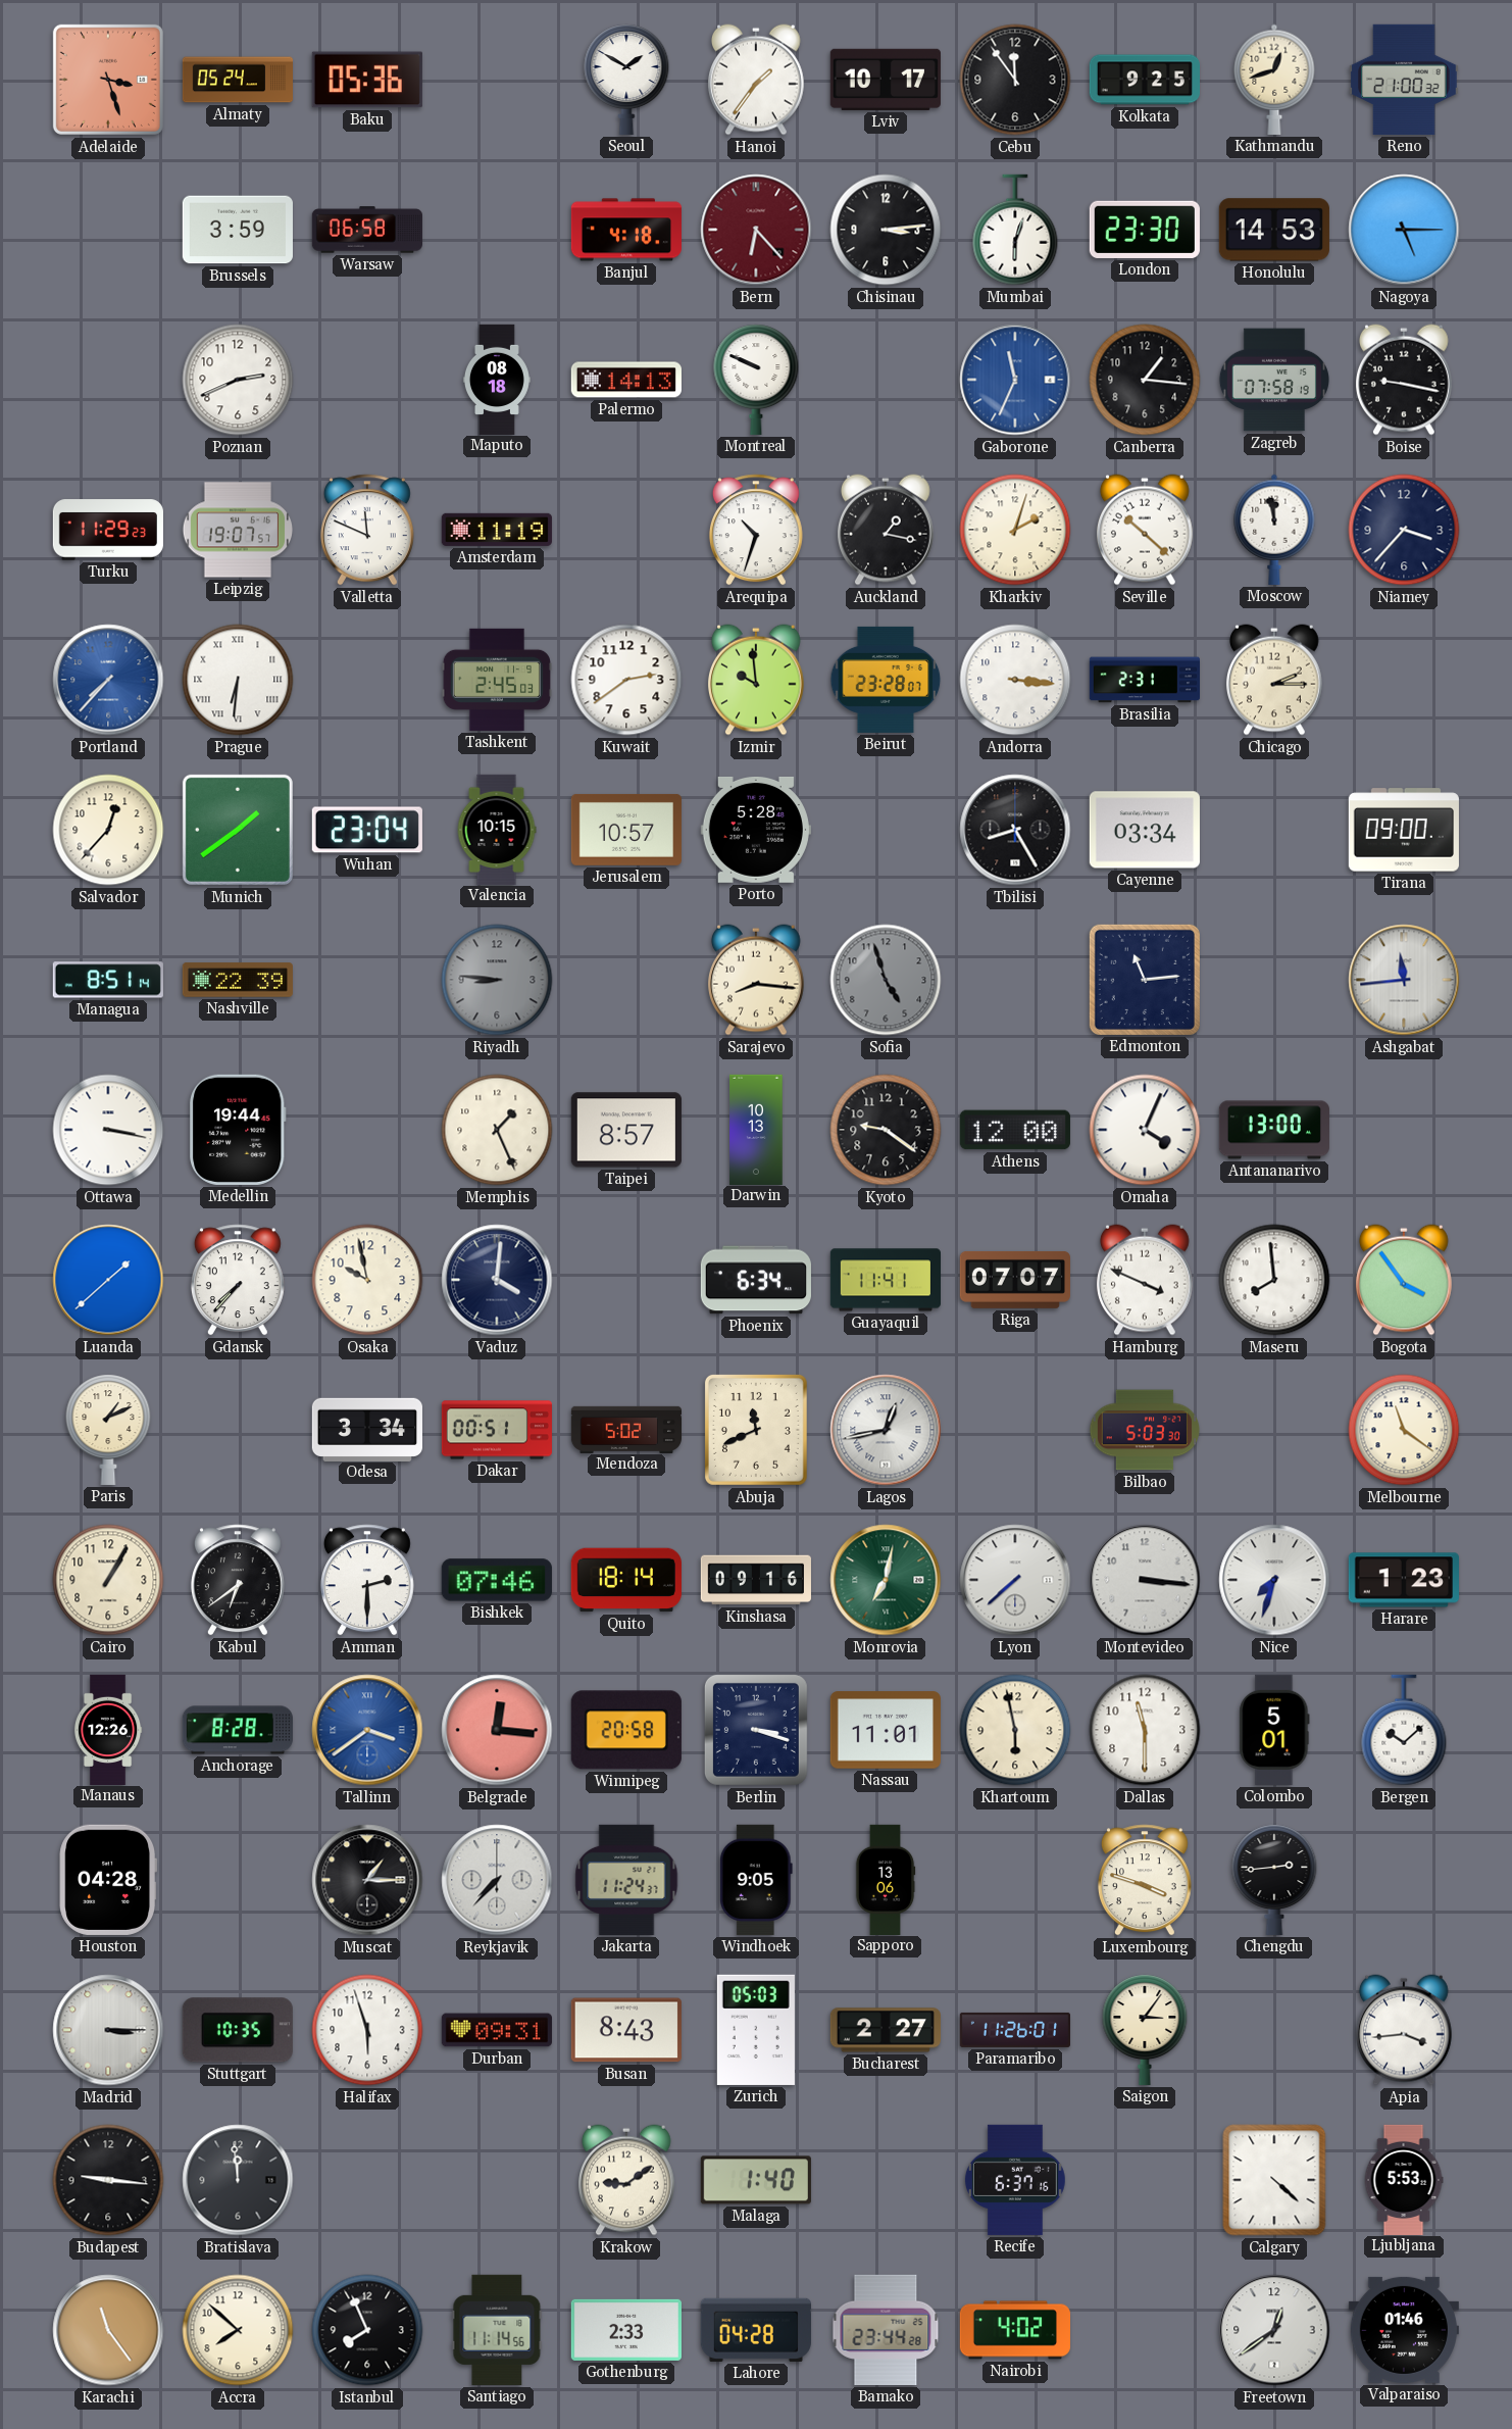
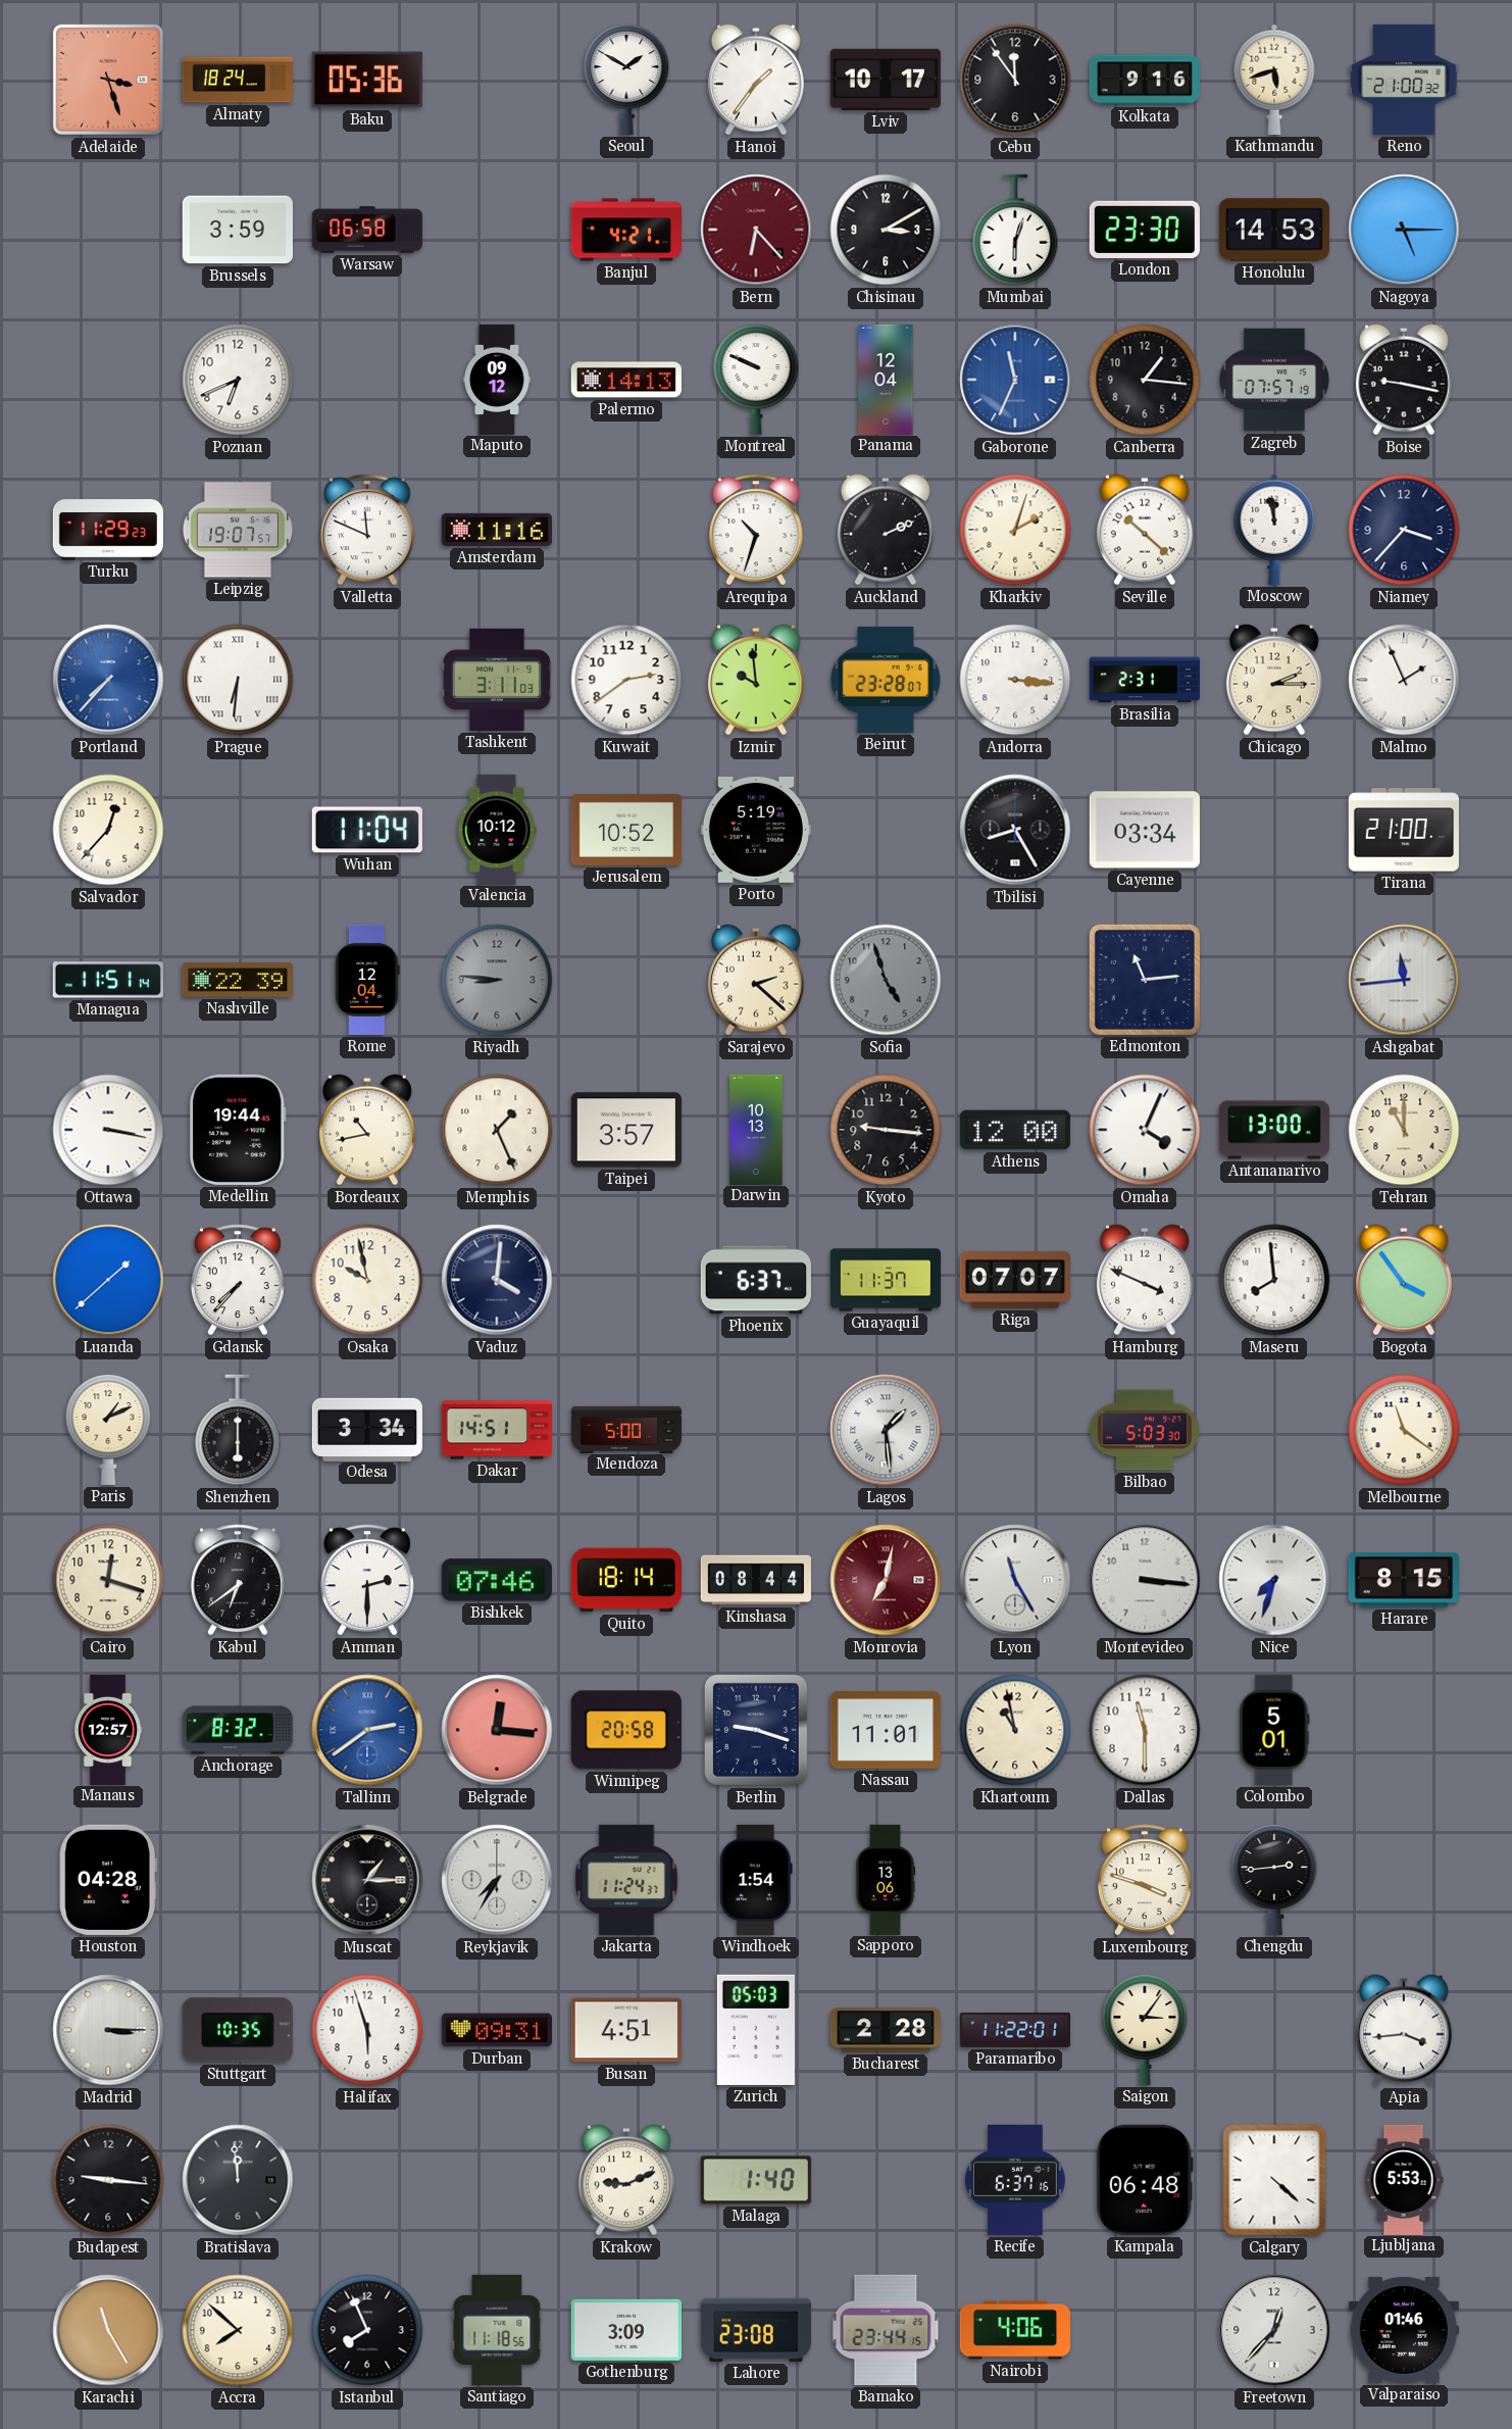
Almaty: 05:24 -> 18:24 (237, 80)
Kolkata: 9:25 -> 9:16 (1144, 80)
Kathmandu: 12:42 -> 5:42 (1274, 80)
Banjul: 4:18 -> 4:21 (625, 230)
Chisinau: 3:14 -> 3:10 (886, 230)
Poznan: 2:41 -> 6:41 (238, 380)
Maputo: 08:18 -> 09:12 (497, 379)
Panama: none -> 12:04 (886, 379)
Zagreb: 07:58 -> 07:57 (1274, 380)
Amsterdam: 11:19 -> 11:16 (497, 530)
Auckland: 1:17 -> 2:11 (886, 530)
Tashkent: 2:45 -> 3:11 (497, 680)
Malmo: none -> 1:56 (1404, 680)
Munich: 1:39 -> none (238, 830)
Wuhan: 23:04 -> 11:04 (367, 830)
Valencia: 10:15 -> 10:12 (497, 829)
Jerusalem: 10:57 -> 10:52 (626, 830)
Porto: 5:28 -> 5:19 (756, 830)
Tirana: 09:00 -> 21:00 (1404, 830)
Managua: 8:51 -> 11:51 (108, 980)
Rome: none -> 12:04 (368, 980)
Sarajevo: 8:16 -> 2:22 (756, 980)
Bordeaux: none -> 10:43 (367, 1130)
Taipei: 8:57 -> 3:57 (626, 1130)
Kyoto: 9:21 -> 9:16 (886, 1130)
Tehran: none -> 11:00 (1404, 1130)
Phoenix: 6:34 -> 6:37 (756, 1280)
Guayaquil: 11:41 -> 11:37 (885, 1280)
Shenzhen: none -> 6:00 (238, 1430)
Dakar: 00:51 -> 14:51 (497, 1430)
Mendoza: 5:02 -> 5:00 (626, 1429)
Abuja: 11:41 -> none (756, 1430)
Lagos: 12:43 -> 1:29 (886, 1430)
Cairo: 1:05 -> 12:18 (108, 1580)
Kinshasa: 09:16 -> 08:44 (756, 1580)
Monrovia dial: green -> burgundy (886, 1580)
Lyon: 7:38 -> 11:25 (1015, 1580)
Harare: 1:23 -> 8:15 (1404, 1580)
Manaus: 12:26 -> 12:57 (108, 1729)
Anchorage: 8:28 -> 8:32 (238, 1730)
Tallinn: 3:39 -> 2:39 (367, 1730)
Berlin: 3:18 -> 9:18 (756, 1730)
Khartoum: 5:58 -> 10:58 (1015, 1730)
Bergen: 10:08 -> none (1404, 1730)
Reykjavik: 7:37 -> 7:35 (497, 1880)
Windhoek: 9:05 -> 1:54 (756, 1880)
Busan: 8:43 -> 4:51 (626, 2030)
Bucharest: 2:27 -> 2:28 (886, 2030)
Paramaribo: 11:26 -> 11:22 (1014, 2030)
Krakow: 9:09 -> 9:11 (626, 2180)
Kampala: none -> 06:48 (1145, 2180)
Karachi: 11:24 -> 11:25 (108, 2330)
Santiago: 11:14 -> 11:18 (497, 2330)
Gothenburg: 2:33 -> 3:09 (626, 2330)
Lahore: 04:28 -> 23:08 (756, 2330)
Bamako: 23:44:28 -> 23:44:15 (886, 2330)
Nairobi: 4:02 -> 4:06 (1014, 2330)
Freetown: 12:39 -> 12:37 (1274, 2330)
